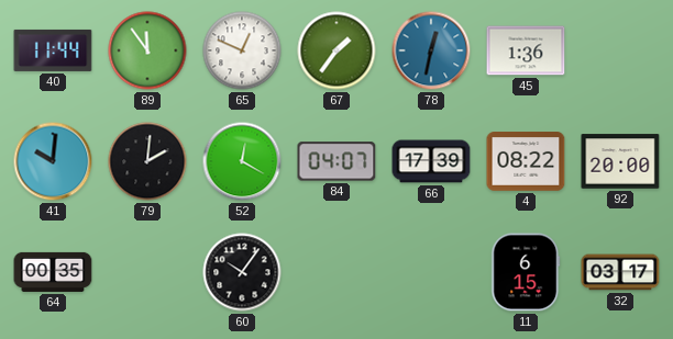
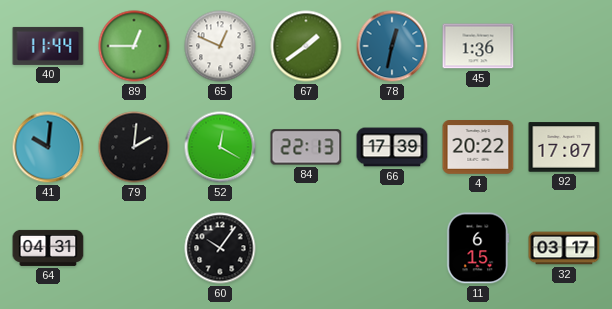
89: 11:54 -> 12:45 (134, 46)
67: 1:36 -> 1:39 (306, 46)
84: 04:07 -> 22:13 (306, 147)
4: 08:22 -> 20:22 (478, 148)
92: 20:00 -> 17:07 (564, 147)
64: 00:35 -> 04:31 (48, 248)
